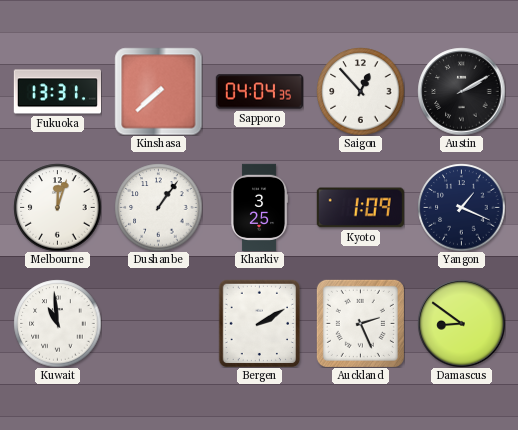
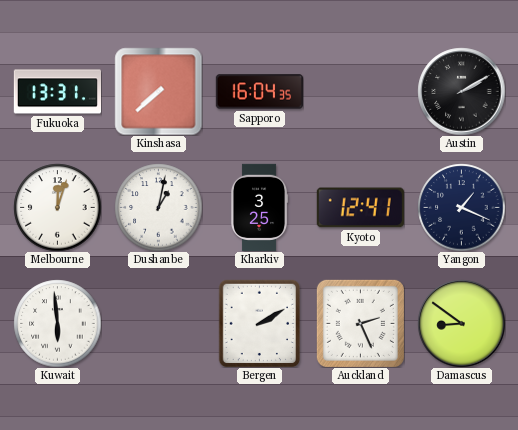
Sapporo: 04:04 -> 16:04 (259, 92)
Saigon: 12:53 -> none (360, 91)
Dushanbe: 1:06 -> 1:02 (158, 207)
Kyoto: 1:09 -> 12:41 (360, 208)
Kuwait: 10:59 -> 5:59 (57, 323)
